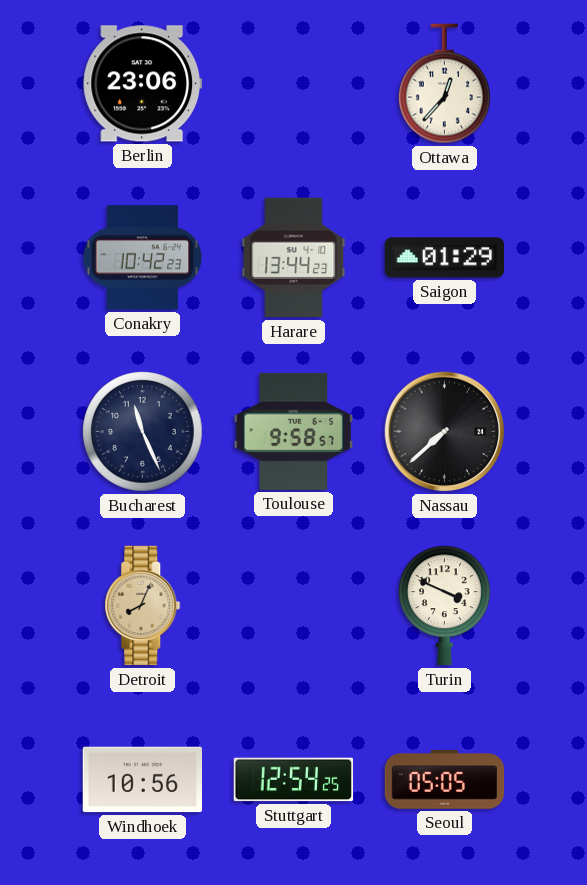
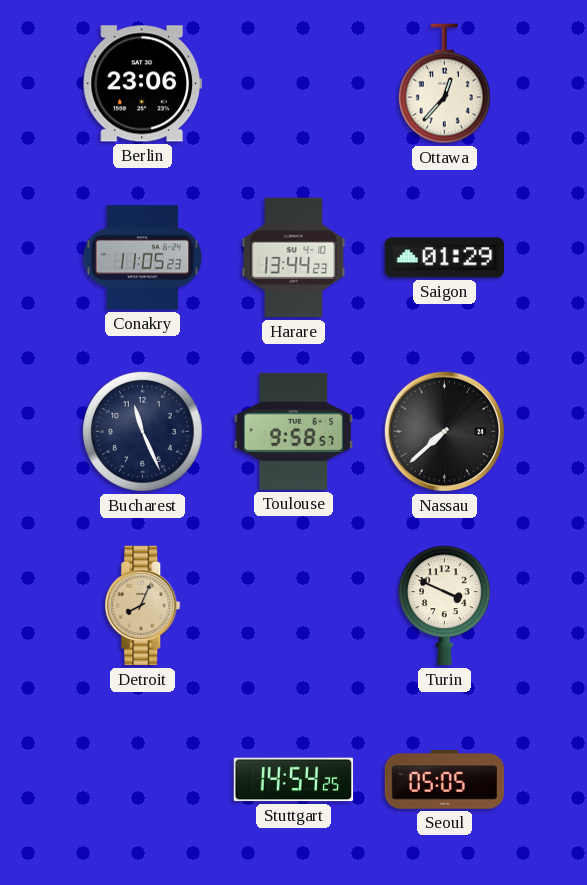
Conakry: 10:42 -> 11:05 (143, 258)
Windhoek: 10:56 -> none (143, 780)
Stuttgart: 12:54 -> 14:54 (294, 780)
